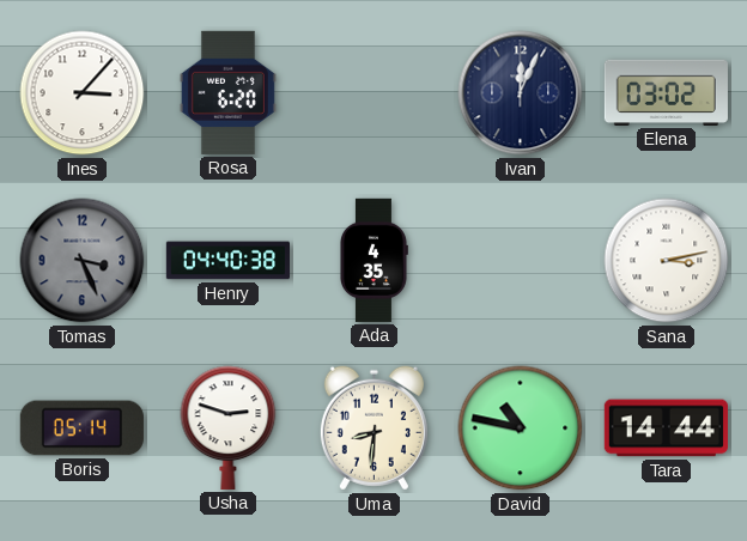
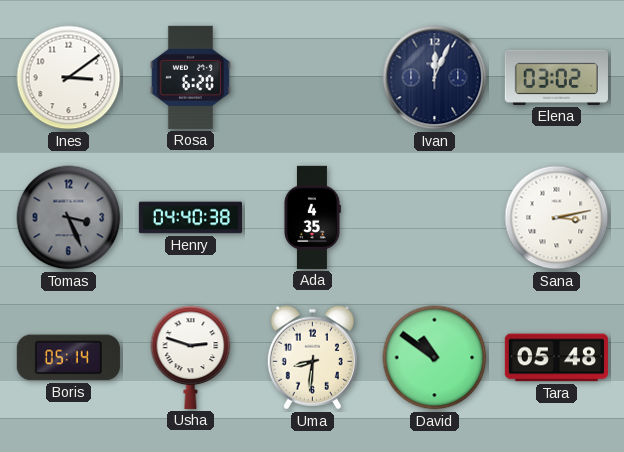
Ines: 3:07 -> 3:09 (69, 78)
David: 10:47 -> 10:51 (435, 358)
Tara: 14:44 -> 05:48 (556, 358)
